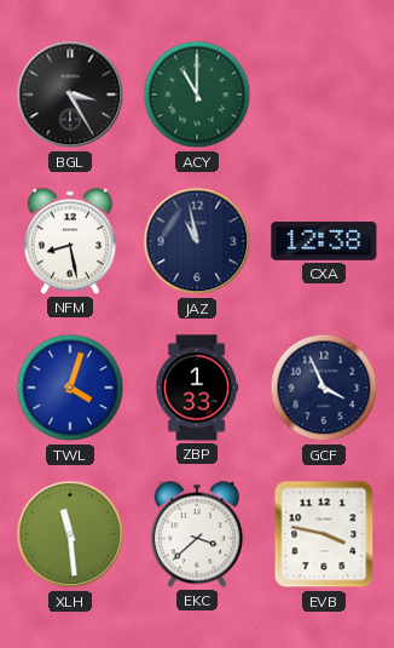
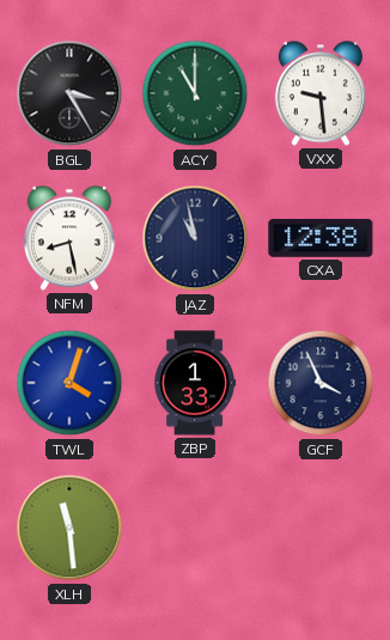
VXX: none -> 9:29 (321, 93)
EKC: 3:38 -> none (197, 534)
EVB: 3:47 -> none (324, 534)
